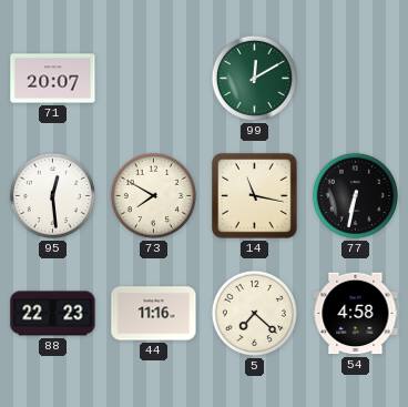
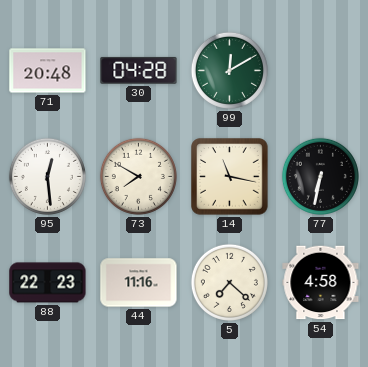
71: 20:07 -> 20:48 (48, 71)
30: none -> 04:28 (139, 70)
